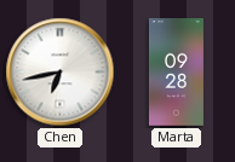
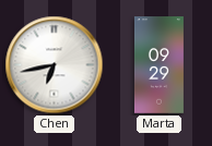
Marta: 09:28 -> 09:29 (158, 65)
